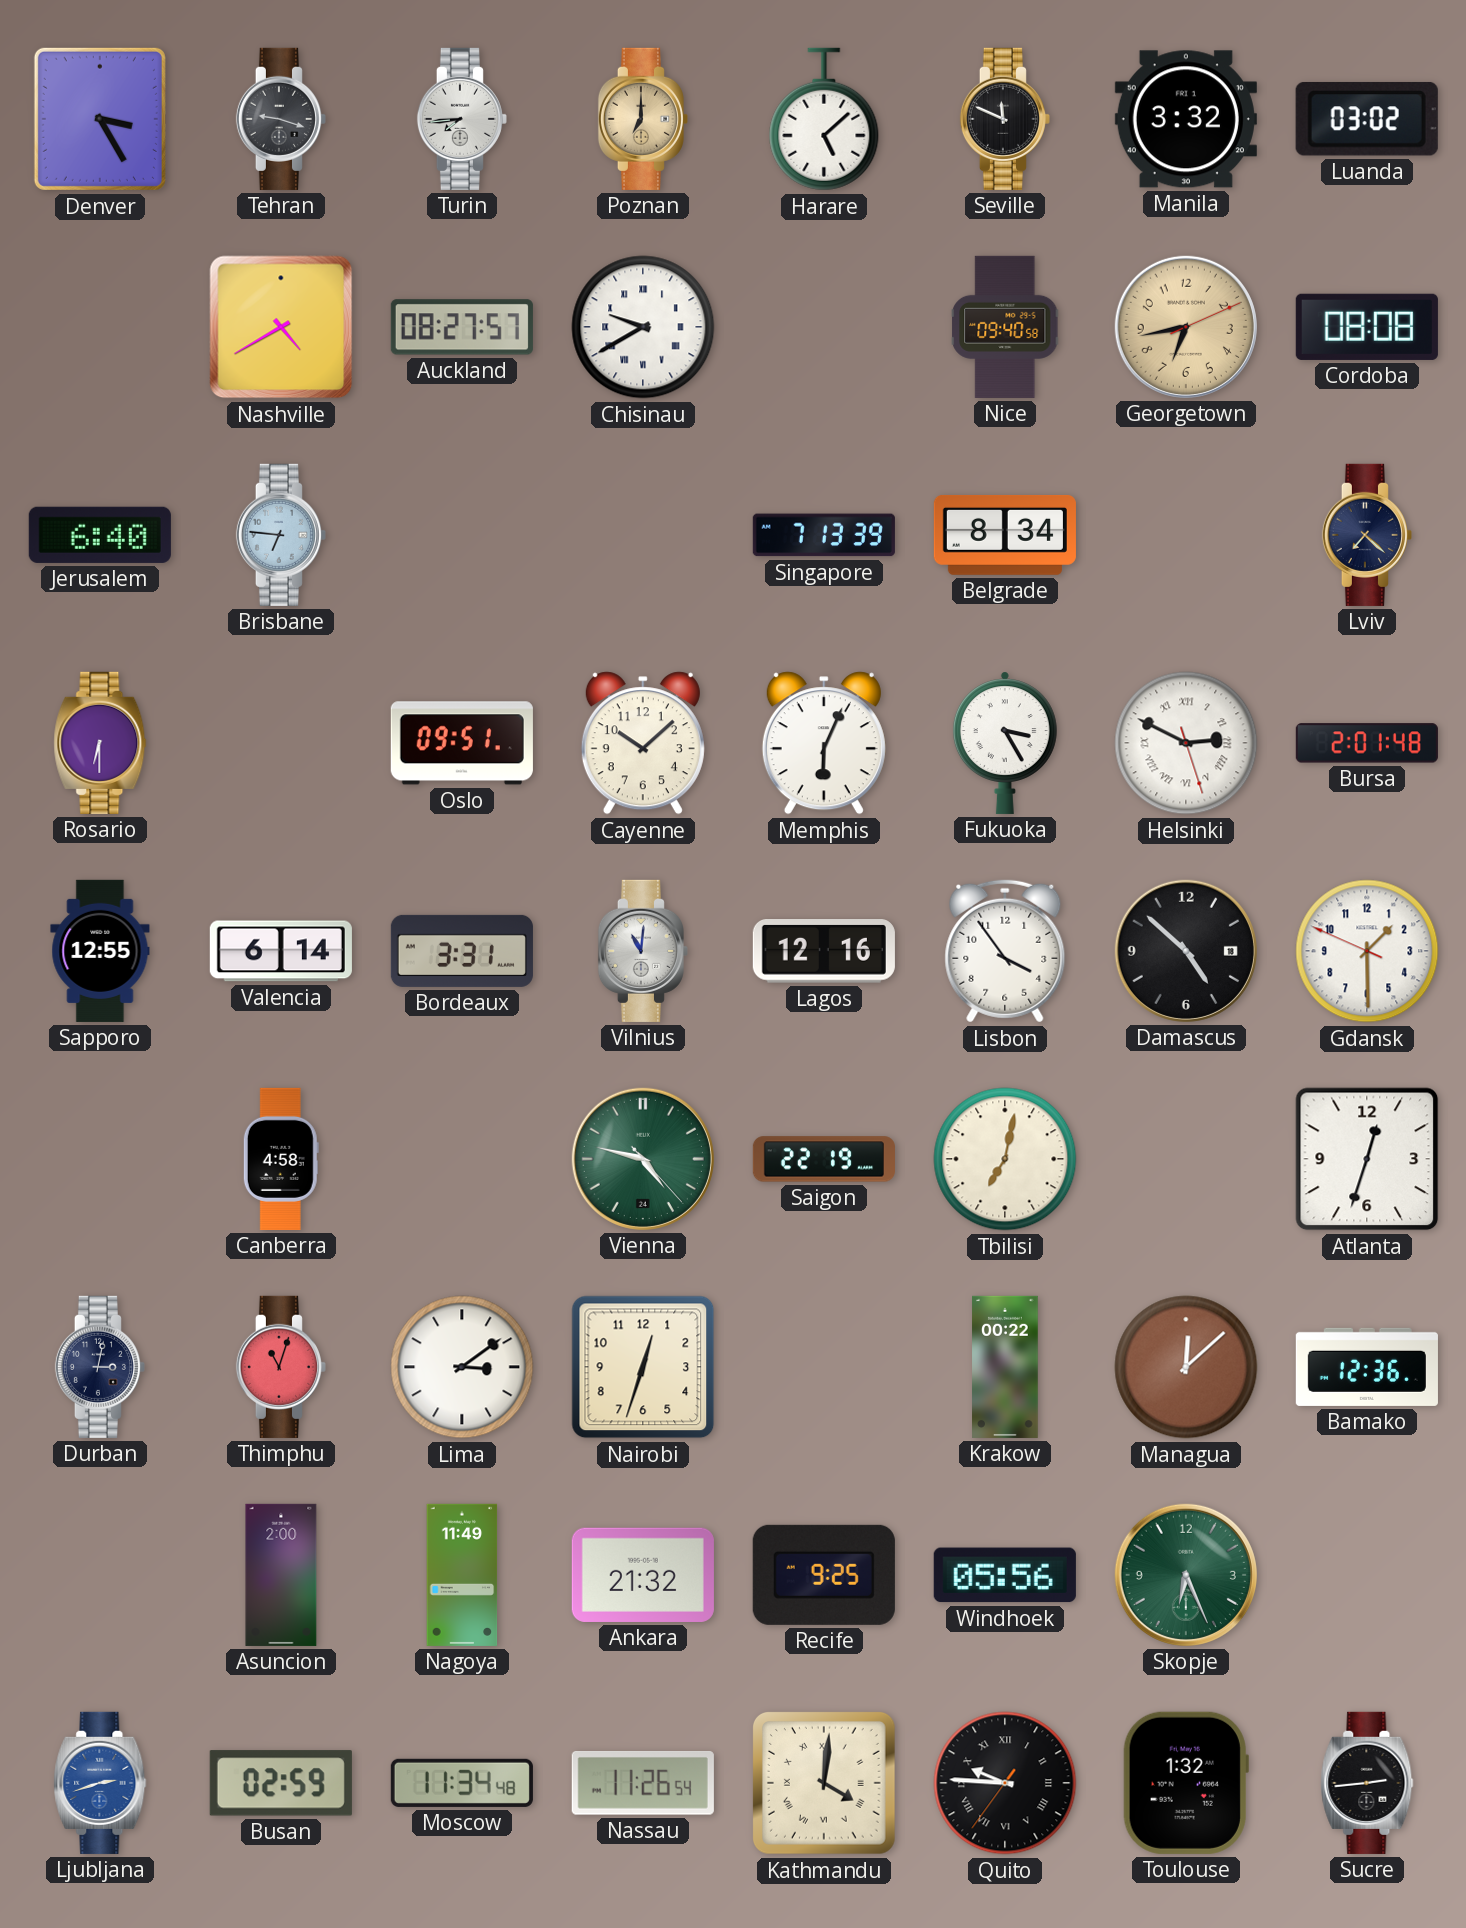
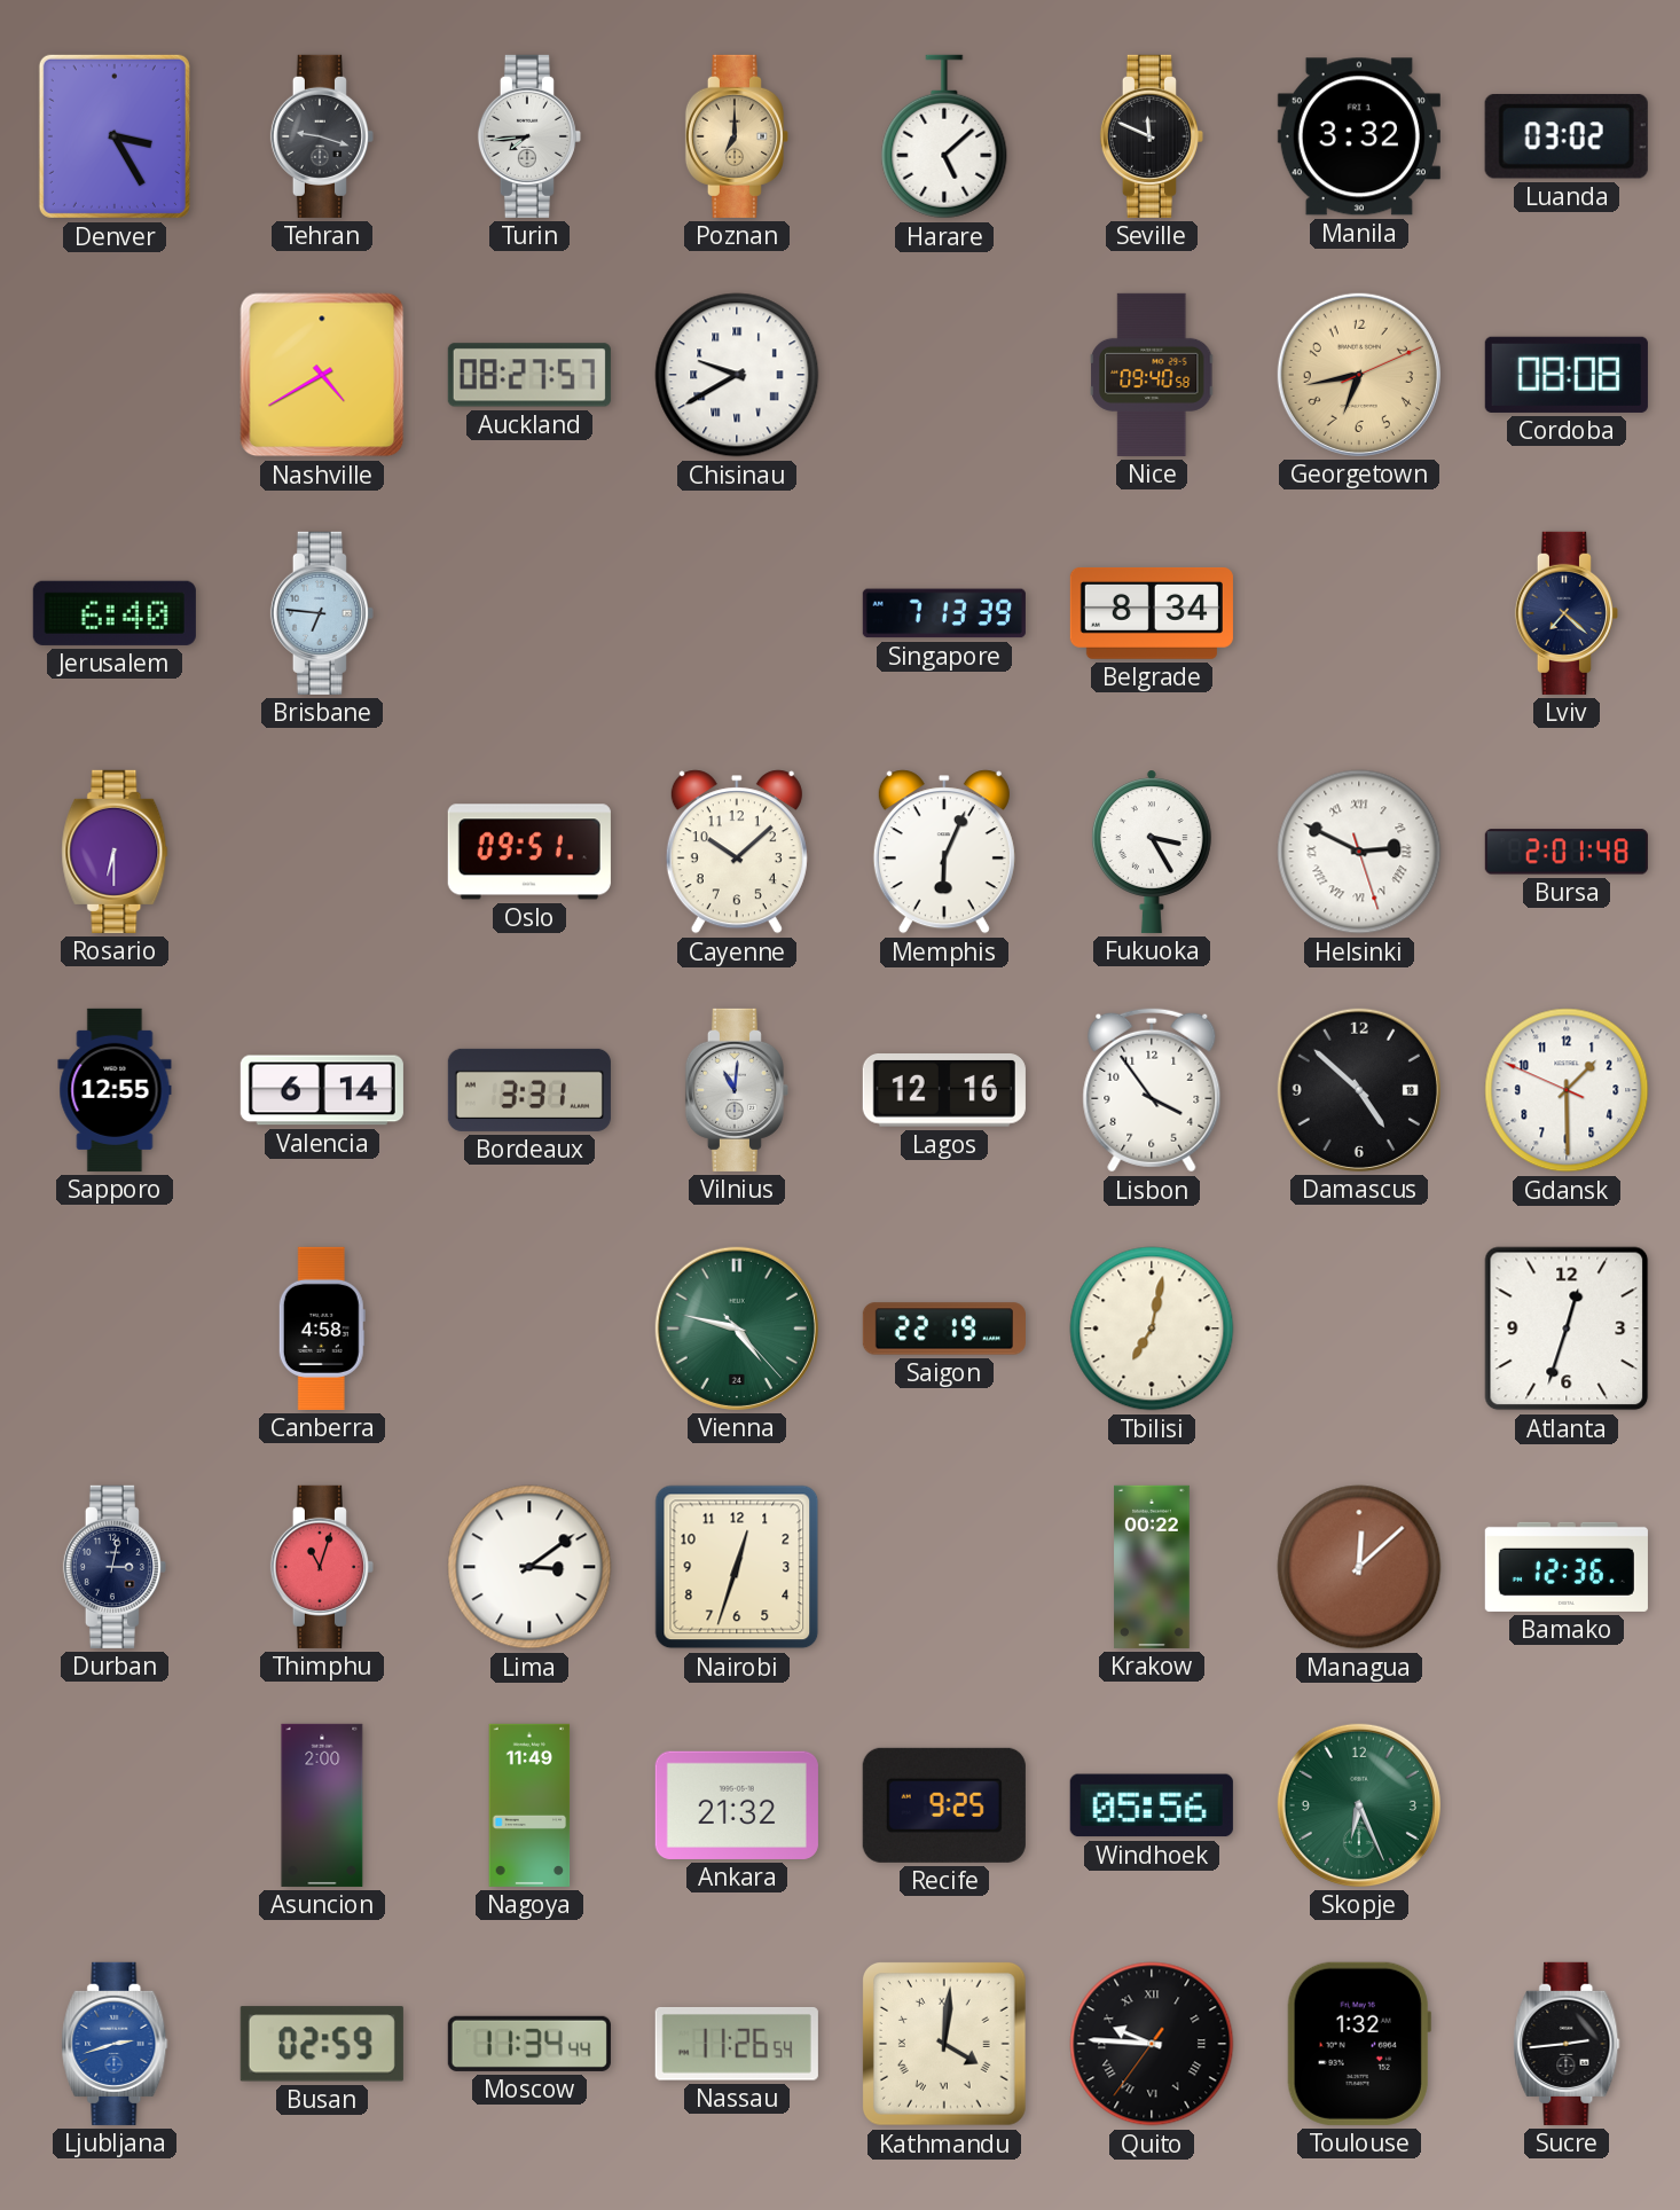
Moscow: 11:34:48 -> 11:34:44 (529, 2044)
